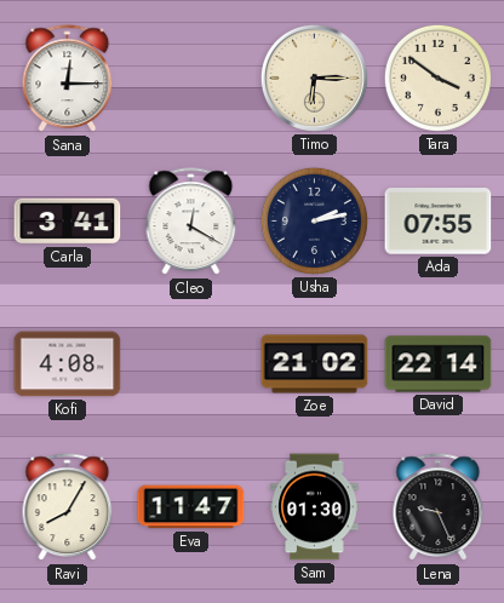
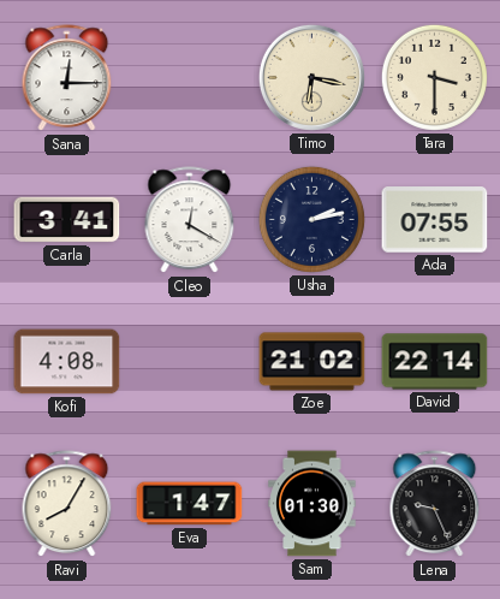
Timo: 6:15 -> 6:17 (311, 77)
Tara: 3:51 -> 3:30 (434, 77)
Eva: 11:47 -> 1:47 (190, 504)
